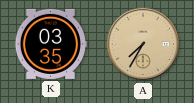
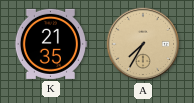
K: 03:35 -> 21:35 (50, 44)
